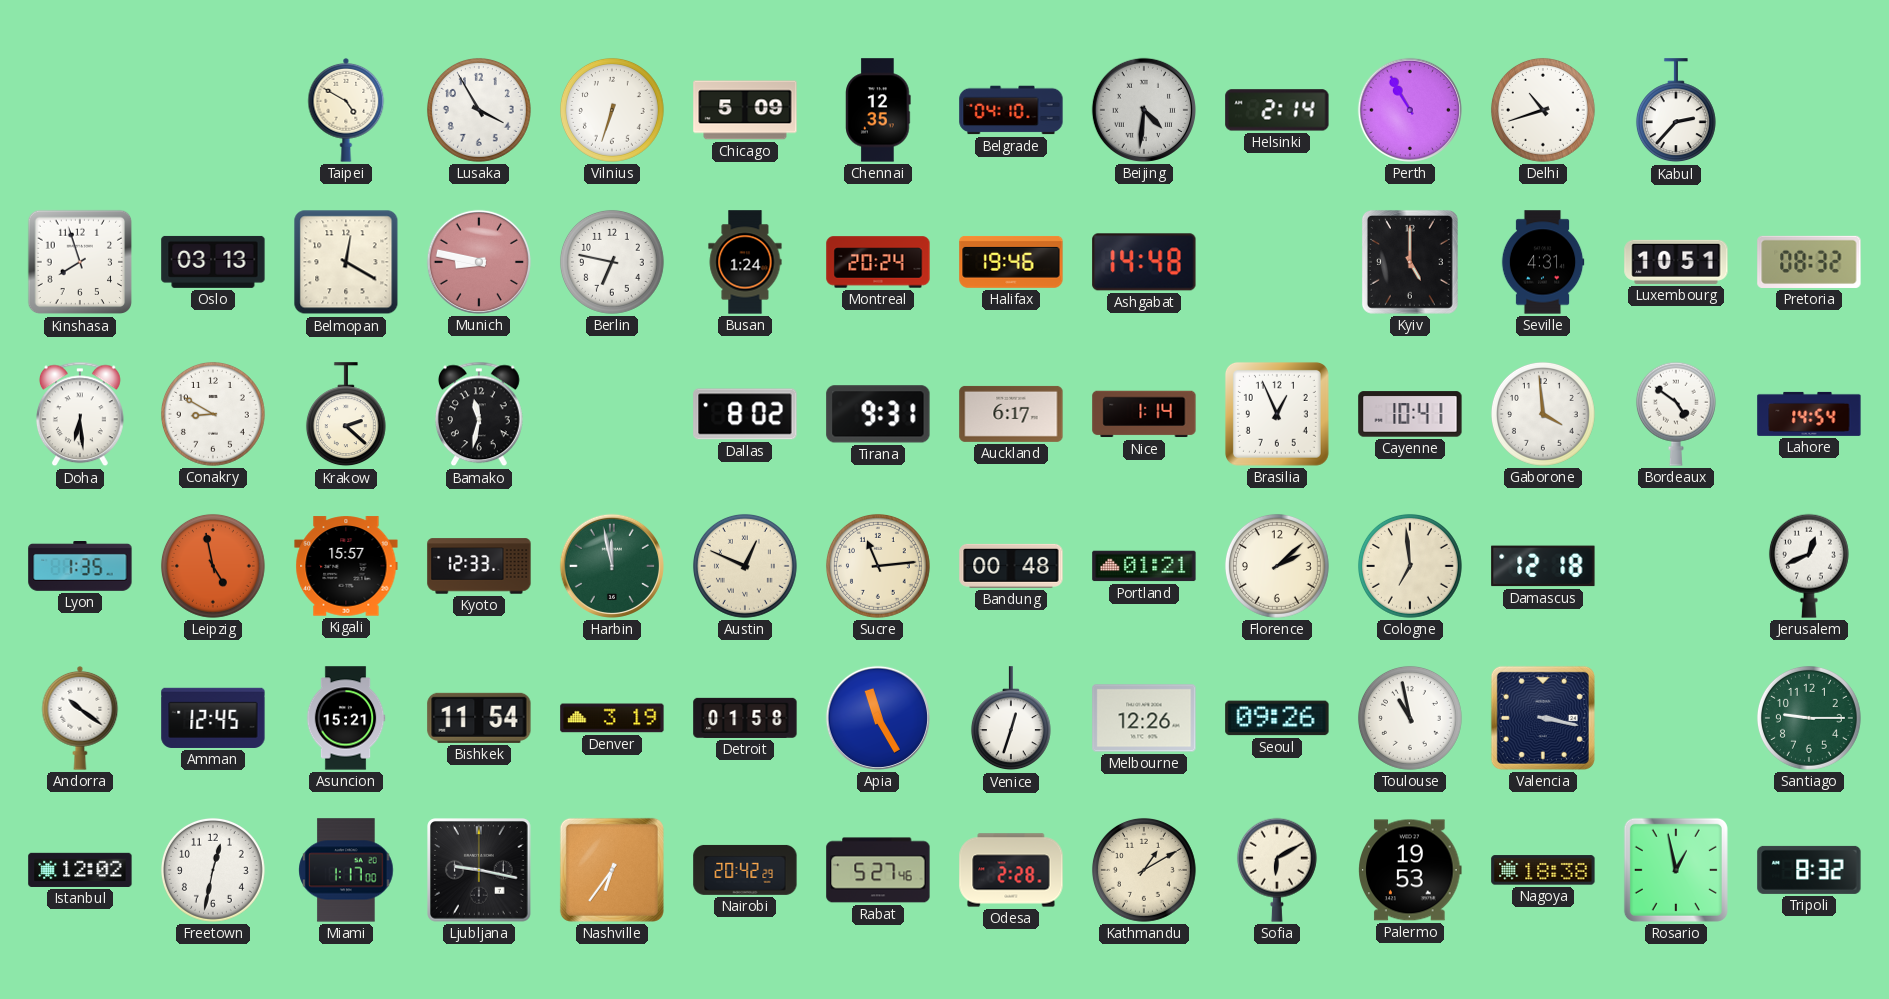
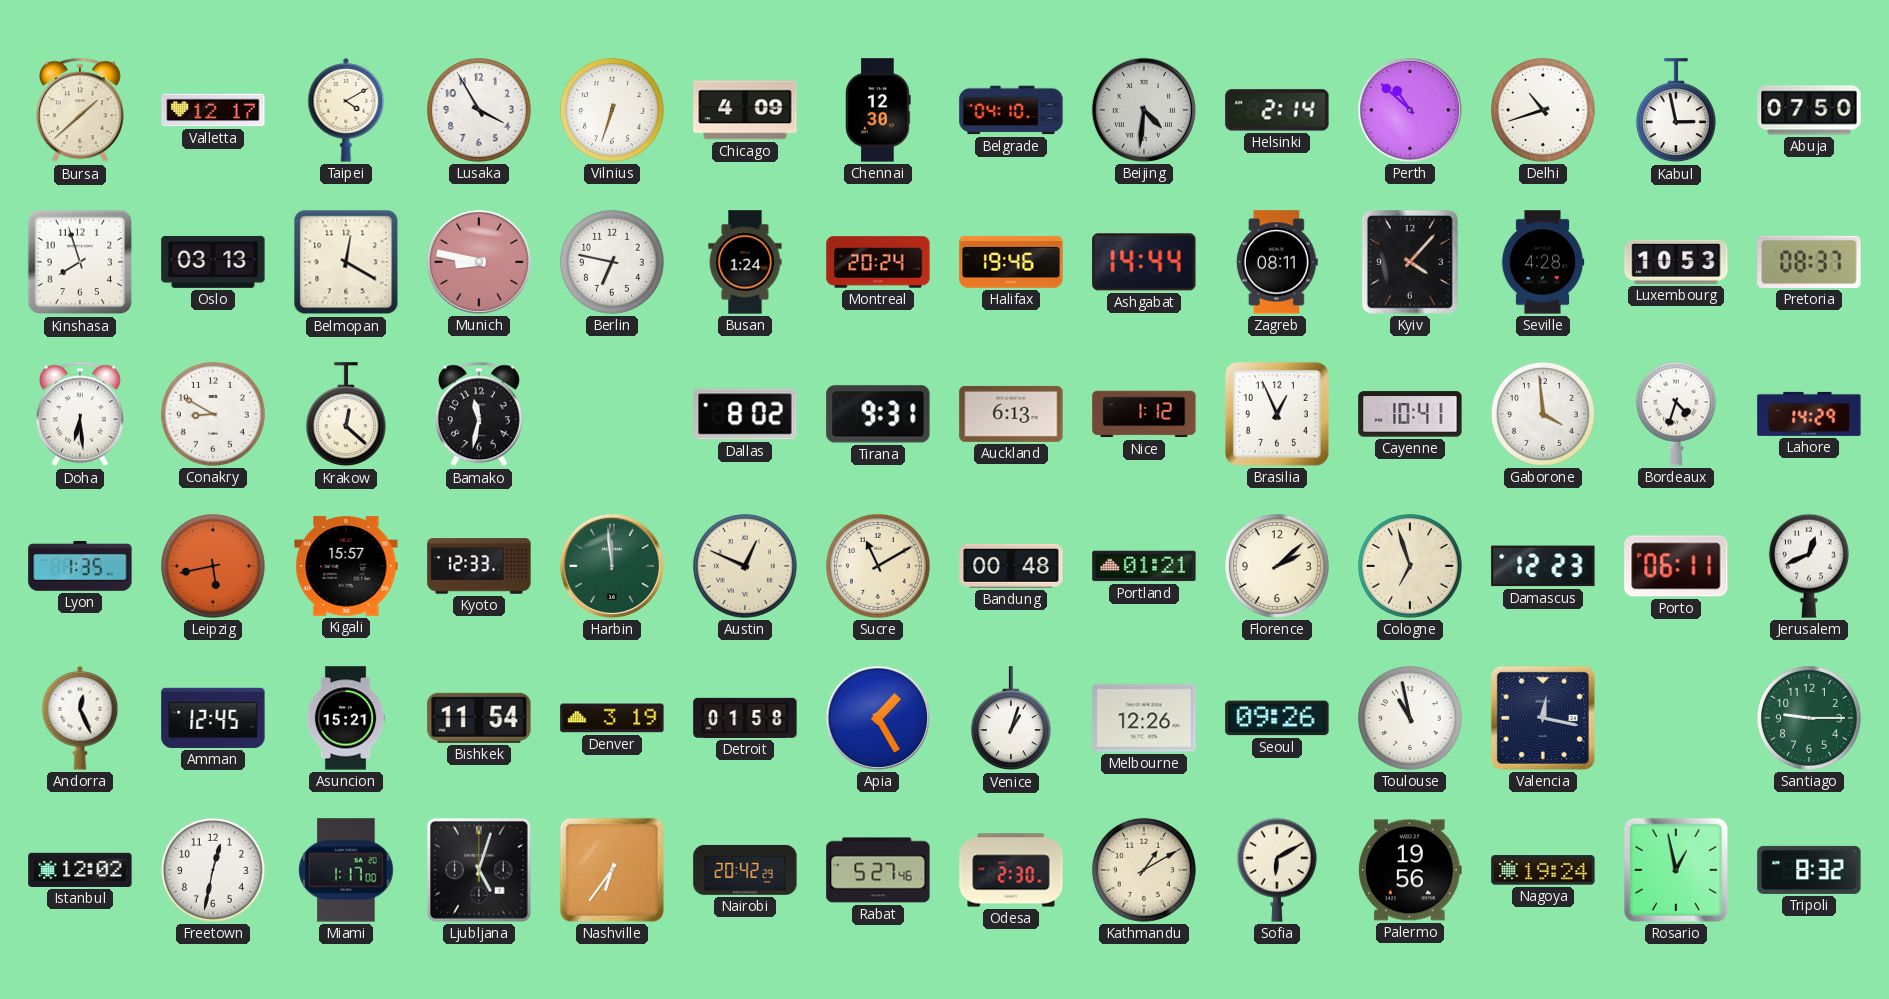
Bursa: none -> 1:38 (80, 110)
Valletta: none -> 12:17 (213, 110)
Taipei: 4:50 -> 4:10 (346, 110)
Chicago: 5:09 -> 4:09 (745, 110)
Chennai: 12:35 -> 12:30 (878, 110)
Perth: 10:55 -> 10:52 (1410, 110)
Kabul: 2:37 -> 2:58 (1676, 111)
Abuja: none -> 07:50 (1809, 110)
Ashgabat: 14:48 -> 14:44 (1144, 262)
Zagreb: none -> 08:11 (1277, 262)
Kyiv: 5:00 -> 4:07 (1410, 262)
Seville: 4:31 -> 4:28 (1543, 262)
Luxembourg: 10:51 -> 10:53 (1676, 262)
Pretoria: 08:32 -> 08:37 (1809, 262)
Krakow: 2:22 -> 12:22 (346, 415)
Auckland: 6:17 -> 6:13 (1011, 414)
Nice: 1:14 -> 1:12 (1144, 414)
Bordeaux: 4:51 -> 4:33 (1676, 414)
Lahore: 14:54 -> 14:29 (1809, 414)
Leipzig: 4:58 -> 5:43 (213, 566)
Harbin: 11:58 -> 11:59 (612, 566)
Sucre: 11:14 -> 11:10 (878, 566)
Cologne: 6:59 -> 6:57 (1410, 566)
Damascus: 12:18 -> 12:23 (1543, 566)
Porto: none -> 06:11 (1676, 566)
Andorra: 10:21 -> 12:26 (80, 718)
Apia: 11:25 -> 1:25 (878, 718)
Venice: 12:33 -> 1:03 (1011, 719)
Valencia: 3:17 -> 12:17 (1543, 718)
Ljubljana: 9:17 -> 5:03 (479, 870)
Odesa: 2:28 -> 2:30 (1011, 870)
Palermo: 19:53 -> 19:56 (1410, 870)
Nagoya: 18:38 -> 19:24 (1543, 870)
